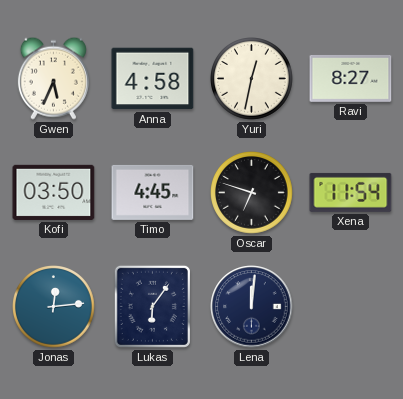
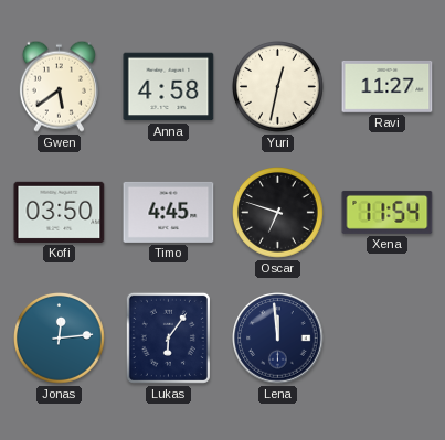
Gwen: 5:34 -> 5:39 (59, 86)
Ravi: 8:27 -> 11:27 (388, 86)
Lena: 12:01 -> 11:59 (278, 339)
